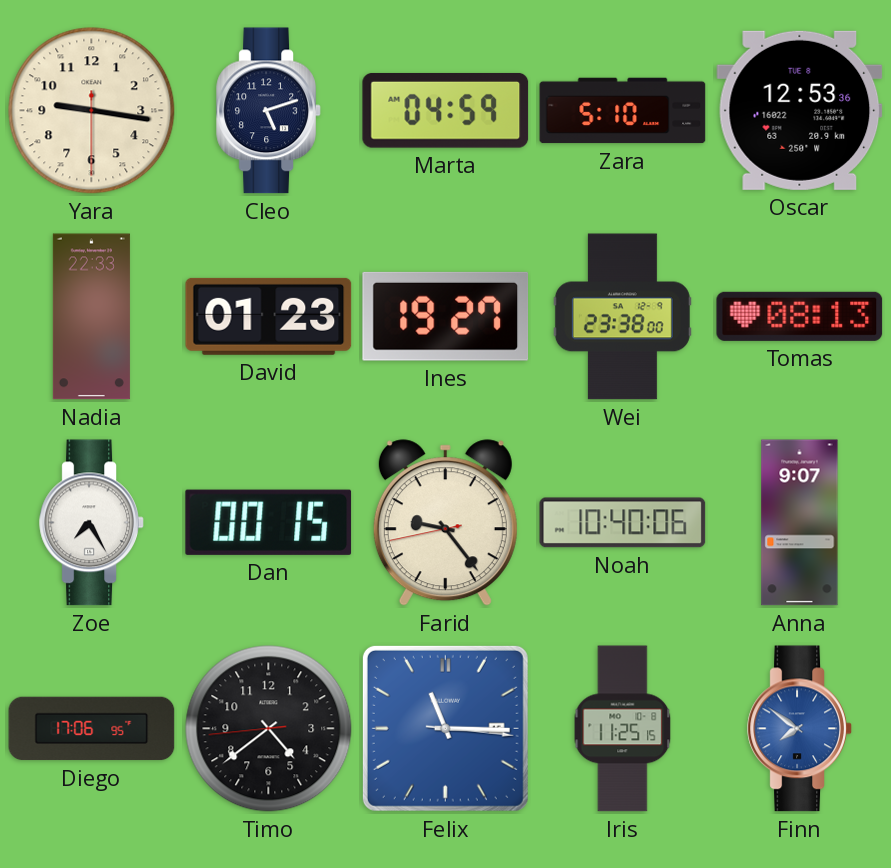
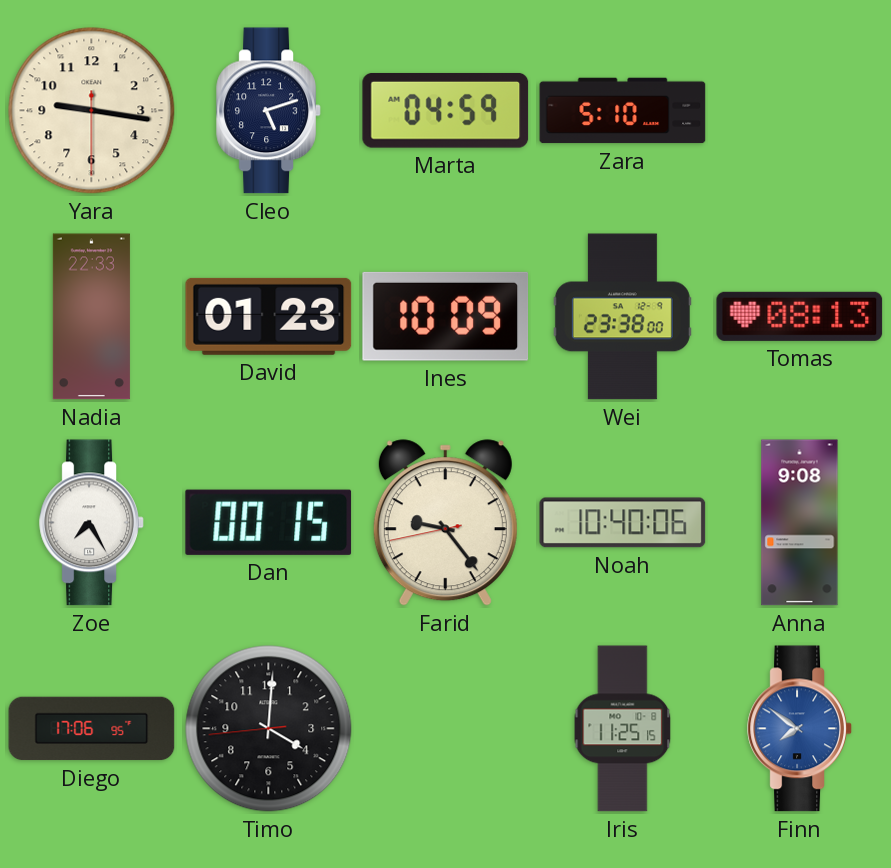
Oscar: 12:53 -> none (800, 110)
Ines: 19:27 -> 10:09 (446, 316)
Anna: 9:07 -> 9:08 (800, 523)
Timo: 4:38 -> 4:00 (269, 729)
Felix: 11:15 -> none (445, 728)
